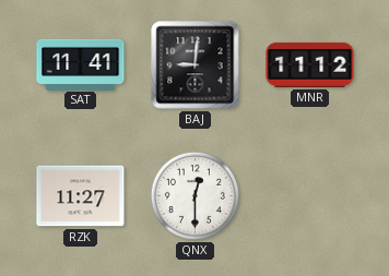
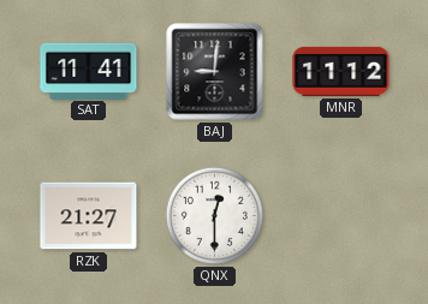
RZK: 11:27 -> 21:27 (89, 216)
